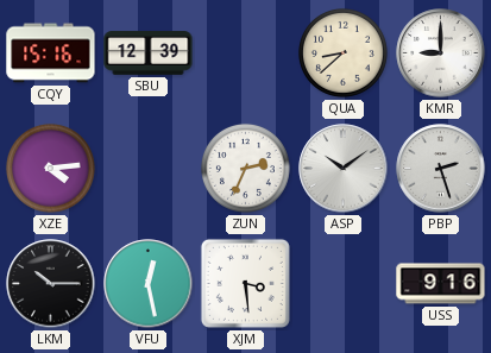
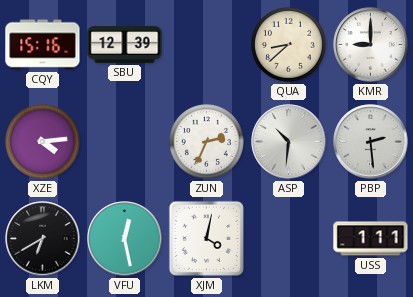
ASP: 10:09 -> 10:31 (289, 142)
PBP: 2:27 -> 2:29 (371, 142)
LKM: 10:15 -> 6:40 (43, 239)
XJM: 3:29 -> 4:02 (206, 238)
USS: 9:16 -> 1:11 (371, 239)
